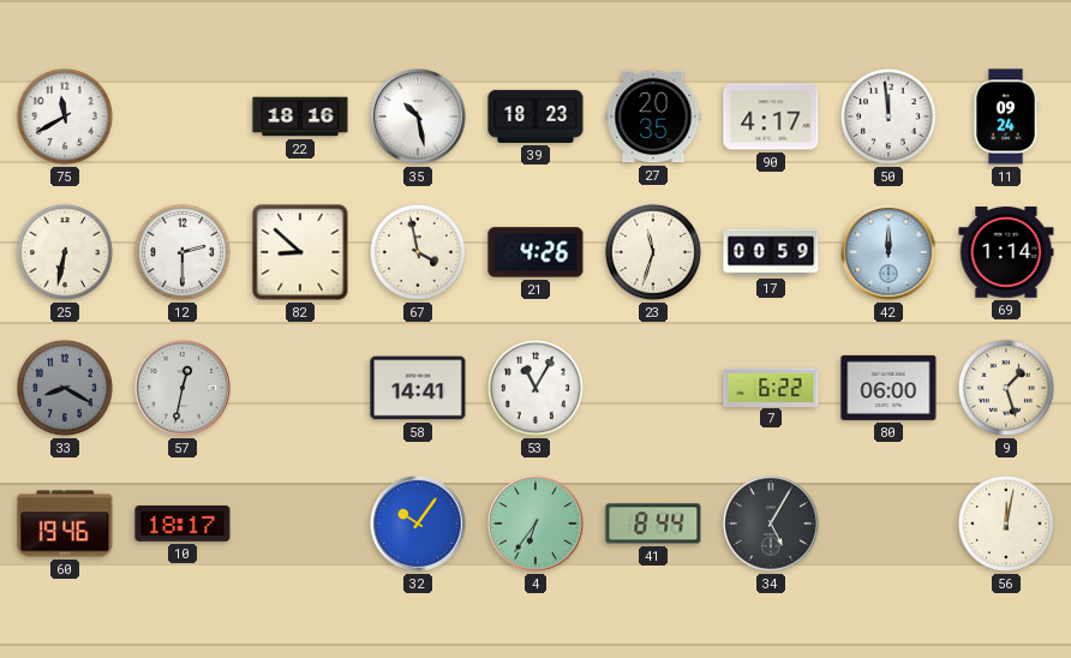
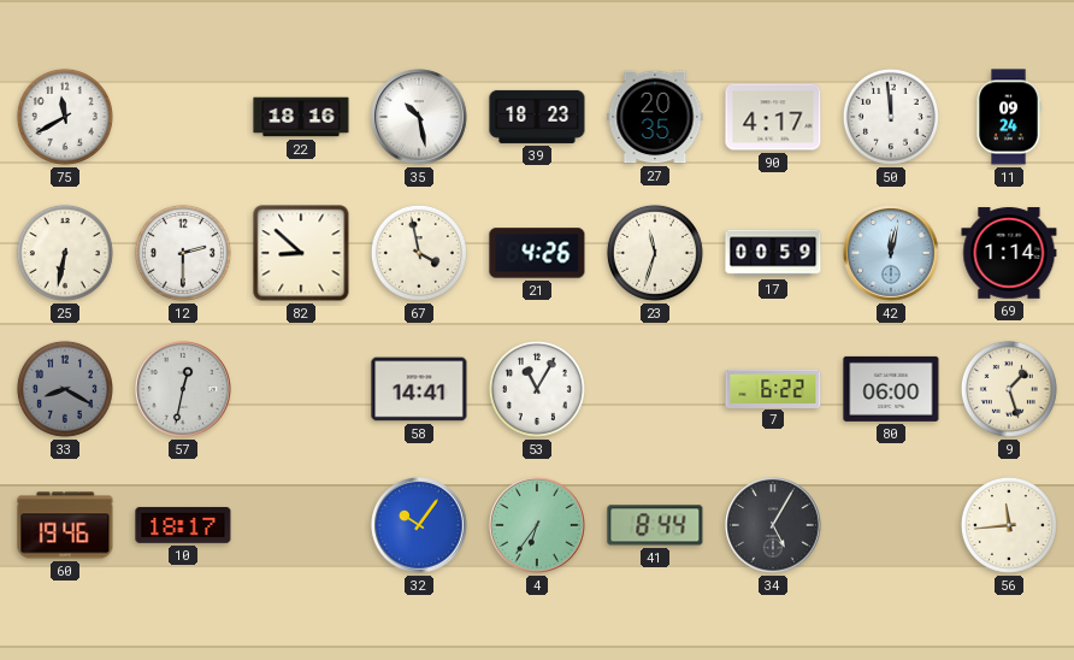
42: 12:00 -> 12:02 (891, 253)
56: 12:02 -> 11:44 (1009, 525)
